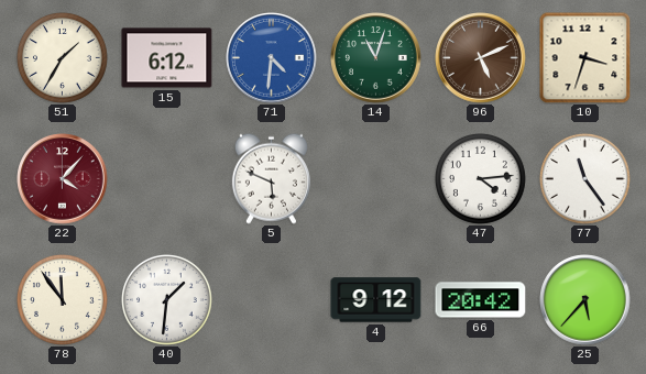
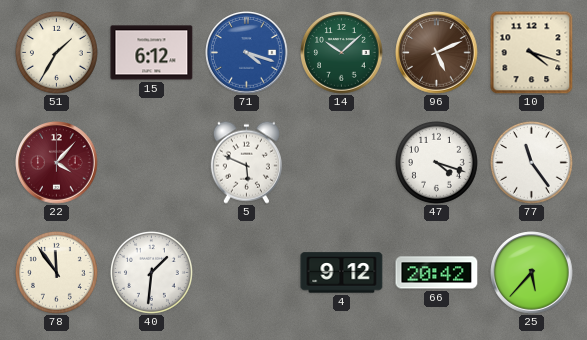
71: 4:31 -> 4:18 (247, 53)
14: 11:03 -> 10:08 (342, 53)
10: 3:33 -> 4:18 (531, 52)
47: 4:14 -> 4:18 (436, 162)
